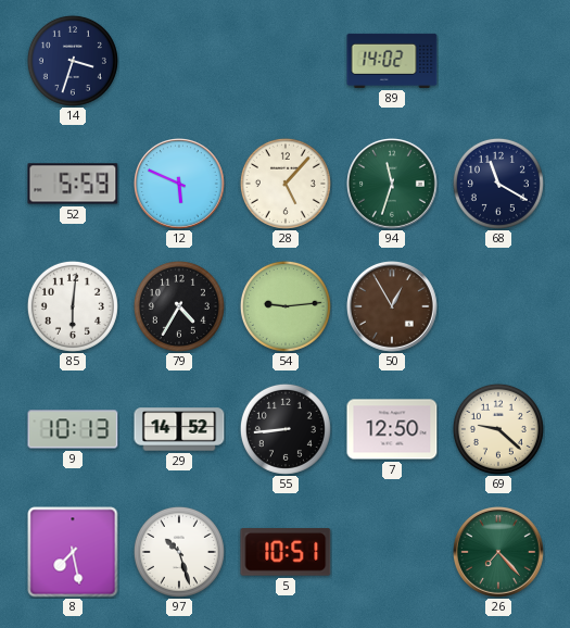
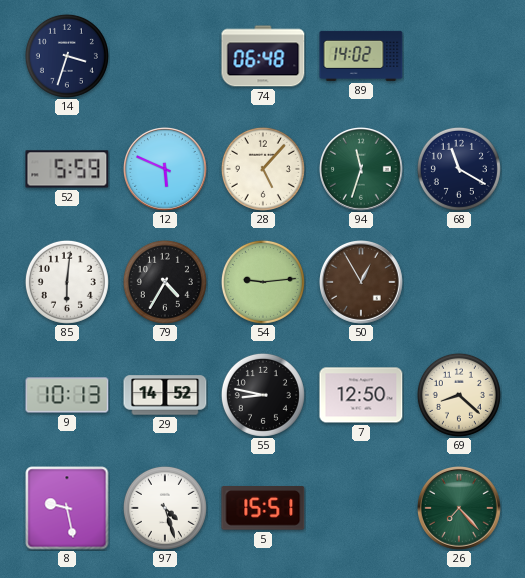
74: none -> 06:48 (263, 56)
55: 8:44 -> 8:47 (263, 395)
69: 9:22 -> 8:22 (459, 395)
8: 7:28 -> 9:28 (67, 508)
97: 10:27 -> 4:27 (165, 508)
5: 10:51 -> 15:51 (263, 508)
